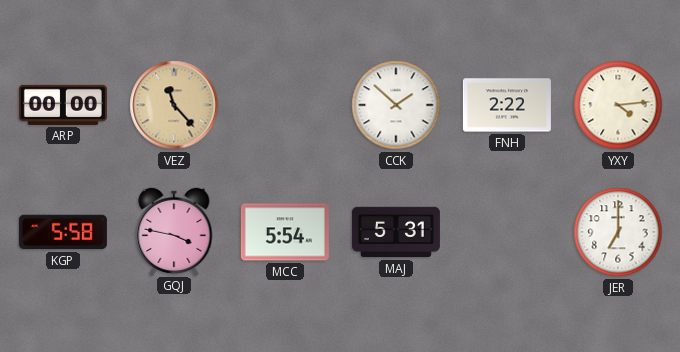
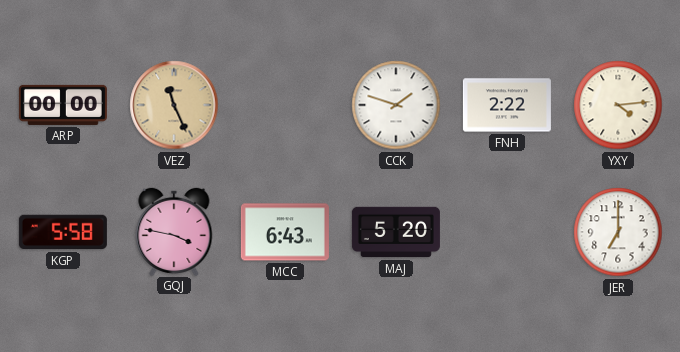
VEZ: 11:23 -> 11:26 (174, 105)
CCK: 1:52 -> 1:48 (396, 105)
MCC: 5:54 -> 6:43 (285, 232)
MAJ: 5:31 -> 5:20 (396, 232)
